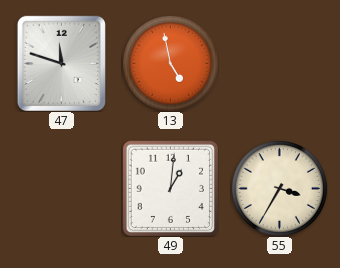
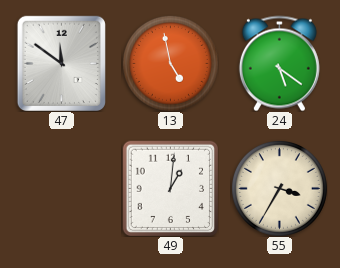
47: 11:48 -> 11:51 (61, 63)
24: none -> 5:21 (279, 63)
